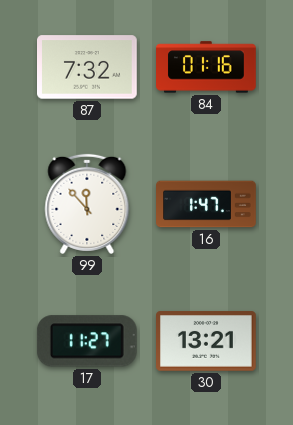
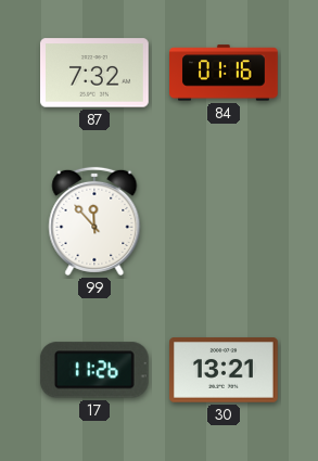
16: 1:47 -> none (206, 204)
17: 11:27 -> 11:26 (94, 370)
